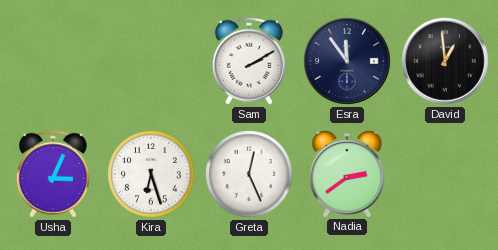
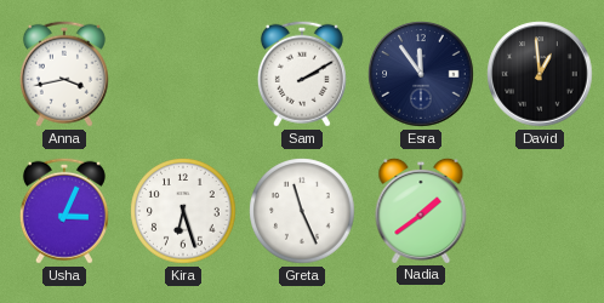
Anna: none -> 3:43 (64, 74)
Greta: 12:26 -> 11:26 (302, 211)
Nadia: 2:39 -> 1:39 (421, 210)
